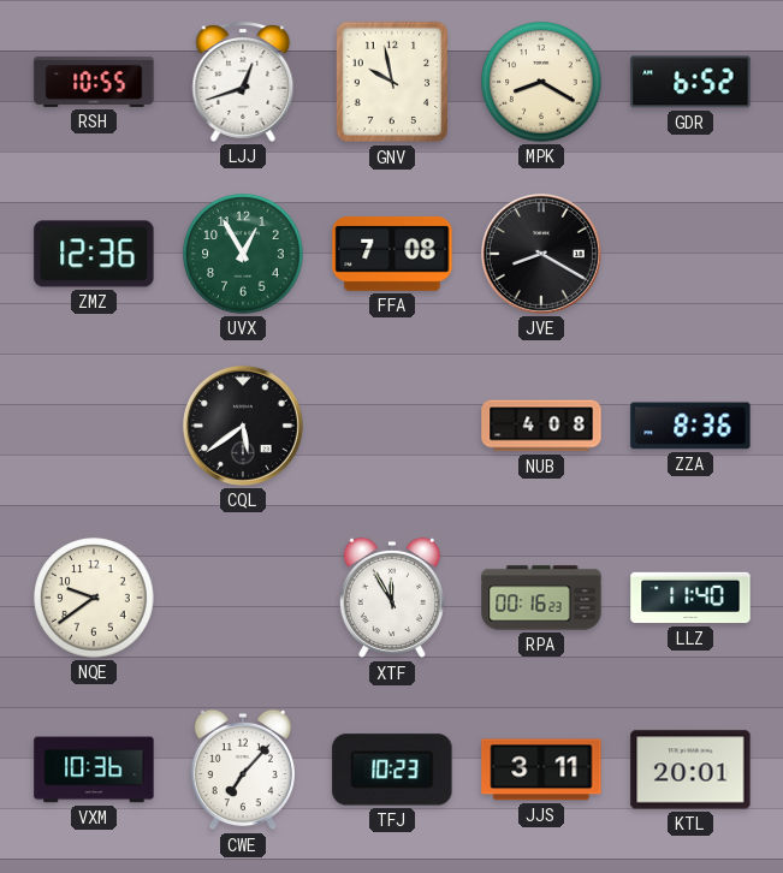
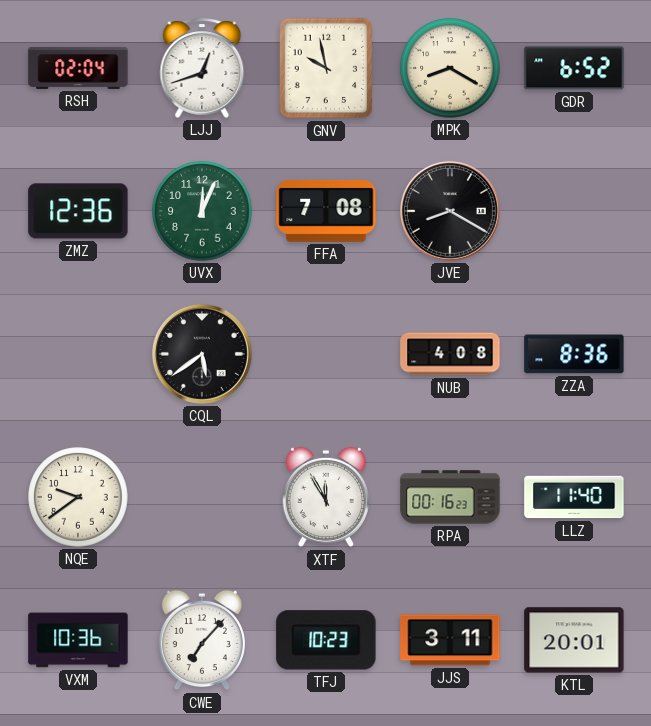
RSH: 10:55 -> 02:04 (78, 68)
UVX: 12:55 -> 12:04 (202, 211)
